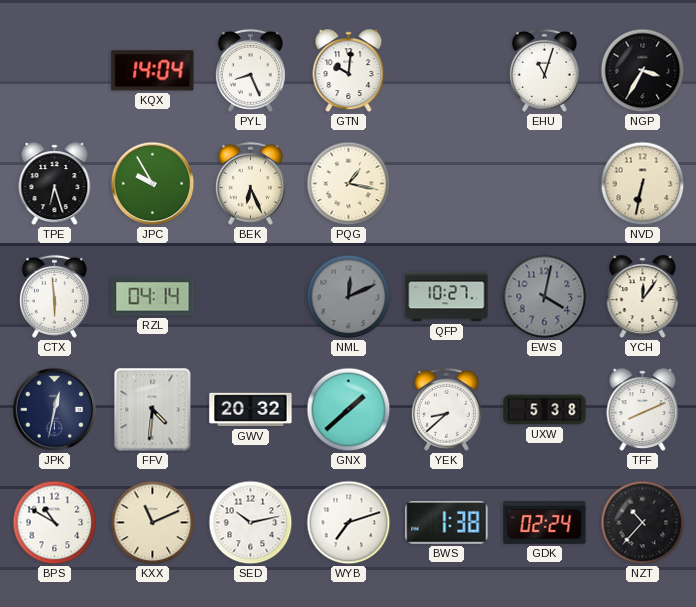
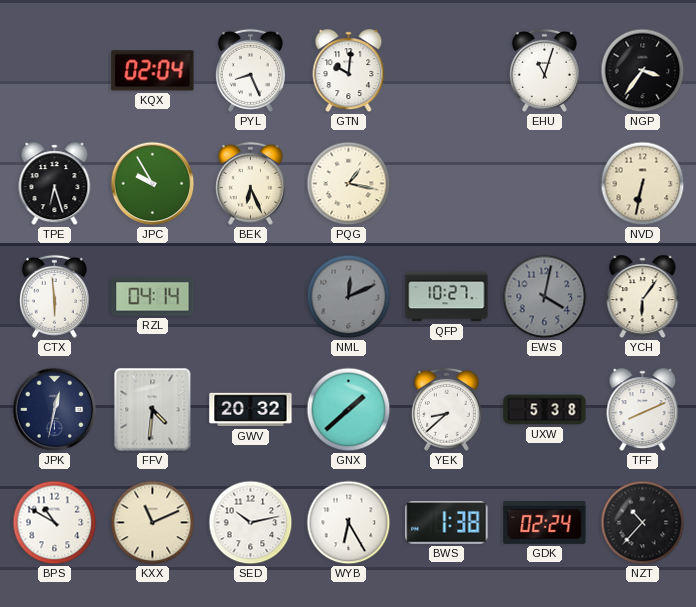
KQX: 14:04 -> 02:04 (153, 71)
NGP: 3:35 -> 3:36 (643, 71)
YCH: 12:06 -> 6:06 (643, 297)
WYB: 7:12 -> 6:25 (349, 523)
